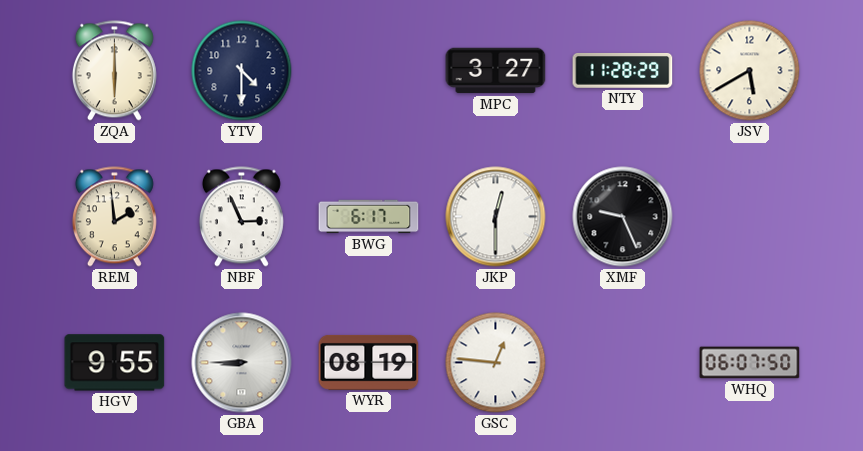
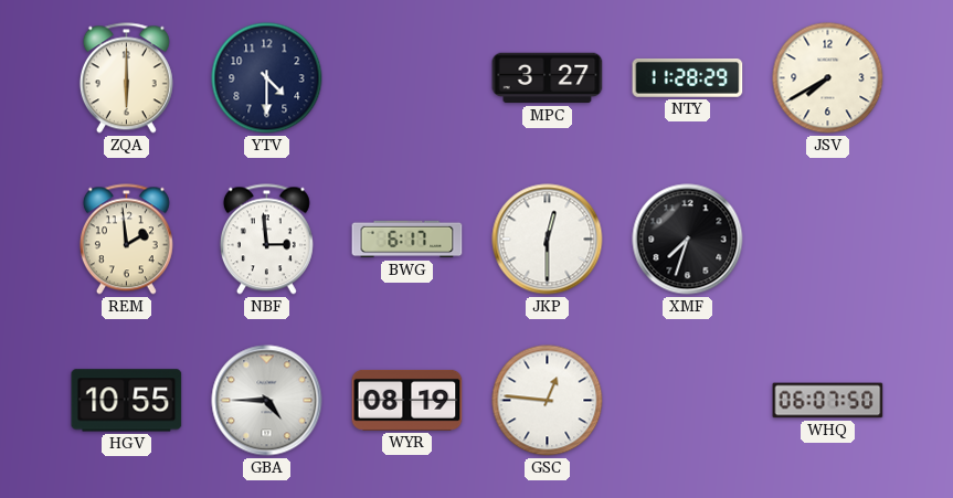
JSV: 5:40 -> 7:40 (828, 78)
NBF: 2:56 -> 2:59 (266, 240)
XMF: 9:26 -> 7:33 (688, 240)
HGV: 9:55 -> 10:55 (127, 401)
GBA: 8:45 -> 4:45 (267, 401)
